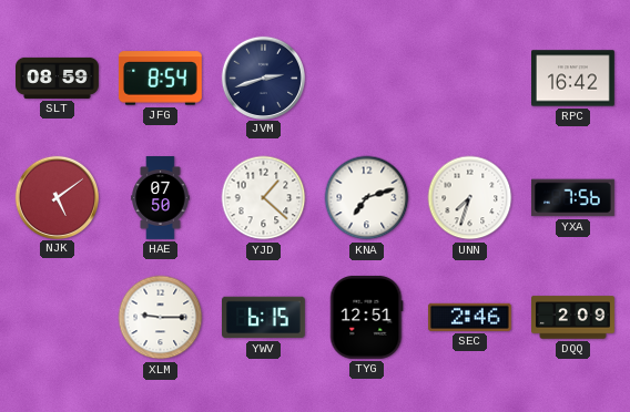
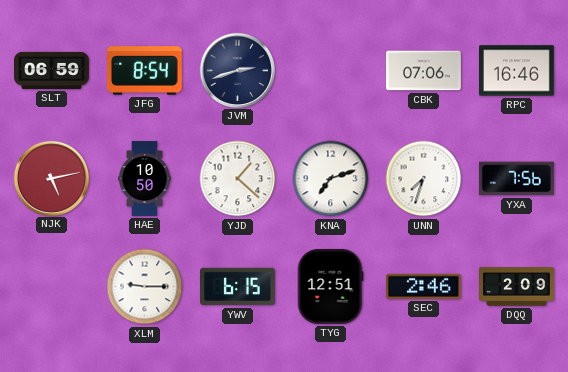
SLT: 08:59 -> 06:59 (52, 70)
CBK: none -> 07:06 (424, 71)
RPC: 16:42 -> 16:46 (517, 71)
NJK: 5:09 -> 5:13 (51, 178)
HAE: 07:50 -> 10:50 (145, 179)
